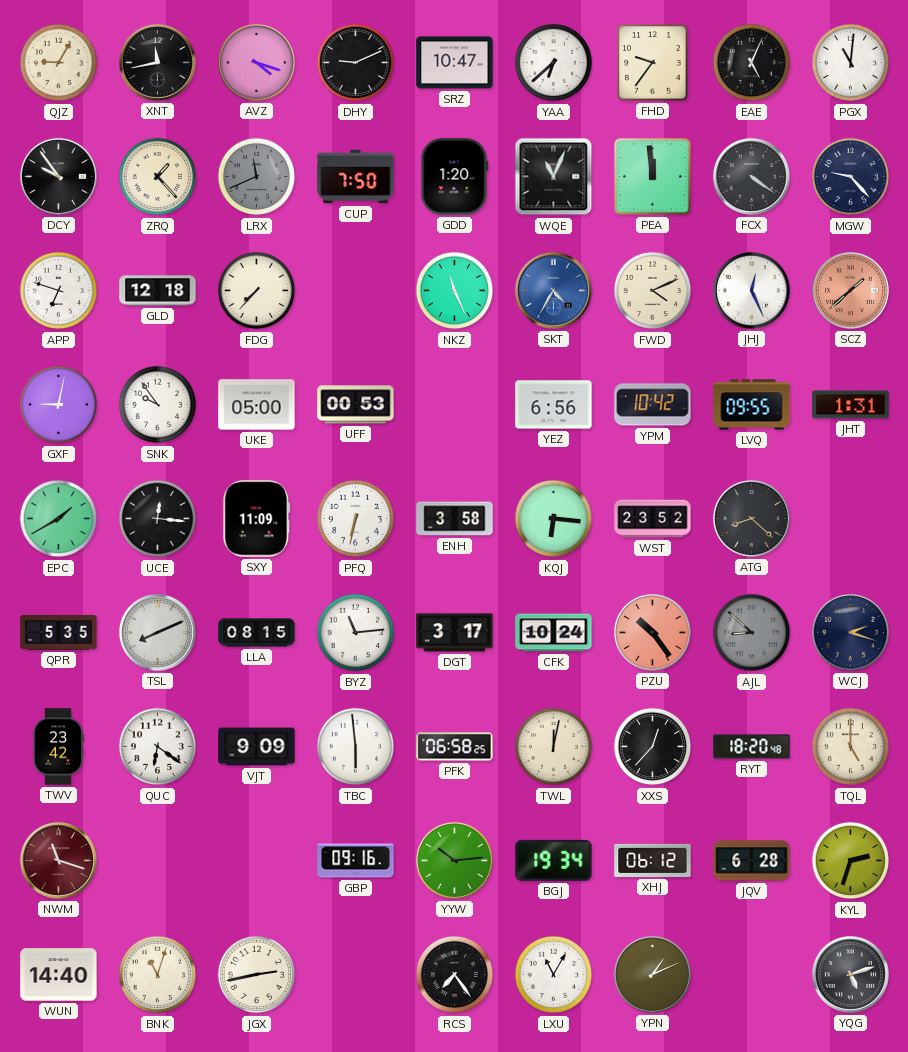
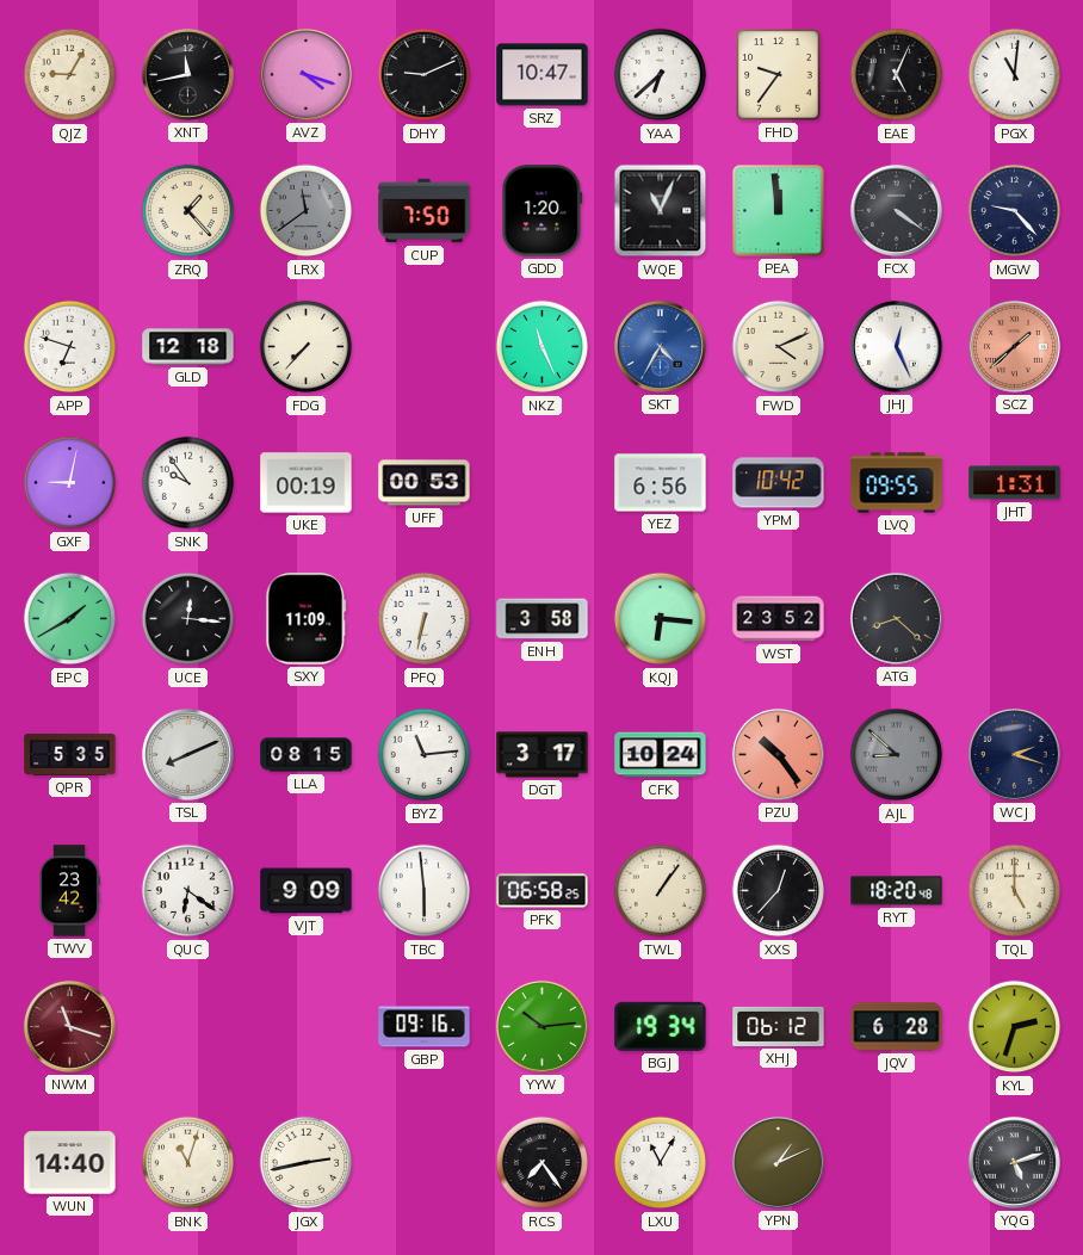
DCY: 9:54 -> none (58, 176)
LRX: 11:41 -> 11:39 (307, 211)
UKE: 05:00 -> 00:19 (307, 483)
TWL: 12:02 -> 1:06 (661, 891)
